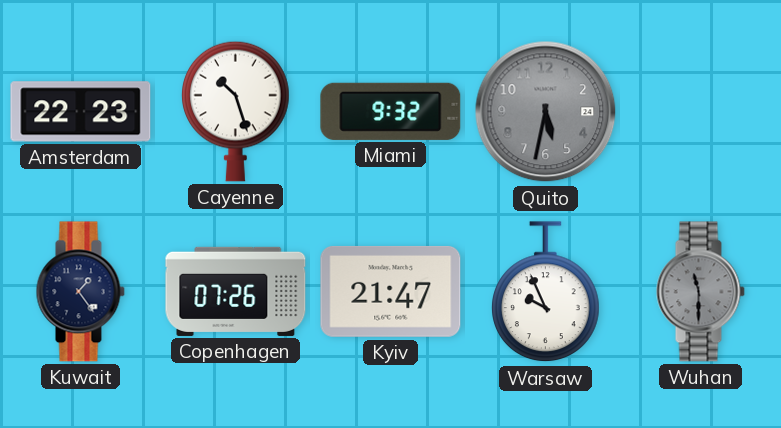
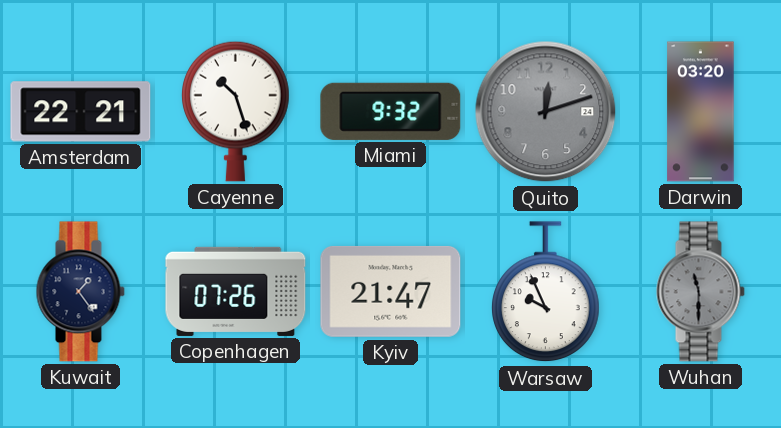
Amsterdam: 22:23 -> 22:21 (81, 112)
Quito: 5:32 -> 12:12 (546, 112)
Darwin: none -> 03:20 (701, 112)
